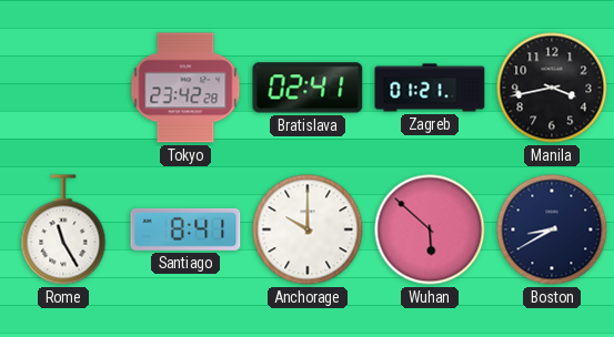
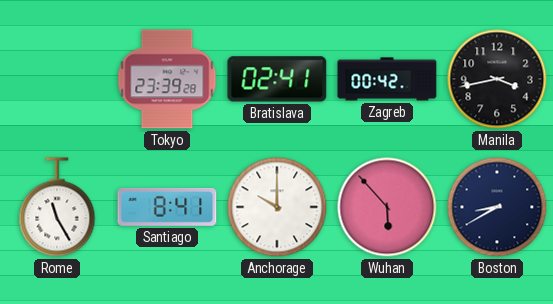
Tokyo: 23:42 -> 23:39 (167, 79)
Zagreb: 01:21 -> 00:42 (387, 79)
Wuhan: 5:52 -> 5:53 (387, 207)
